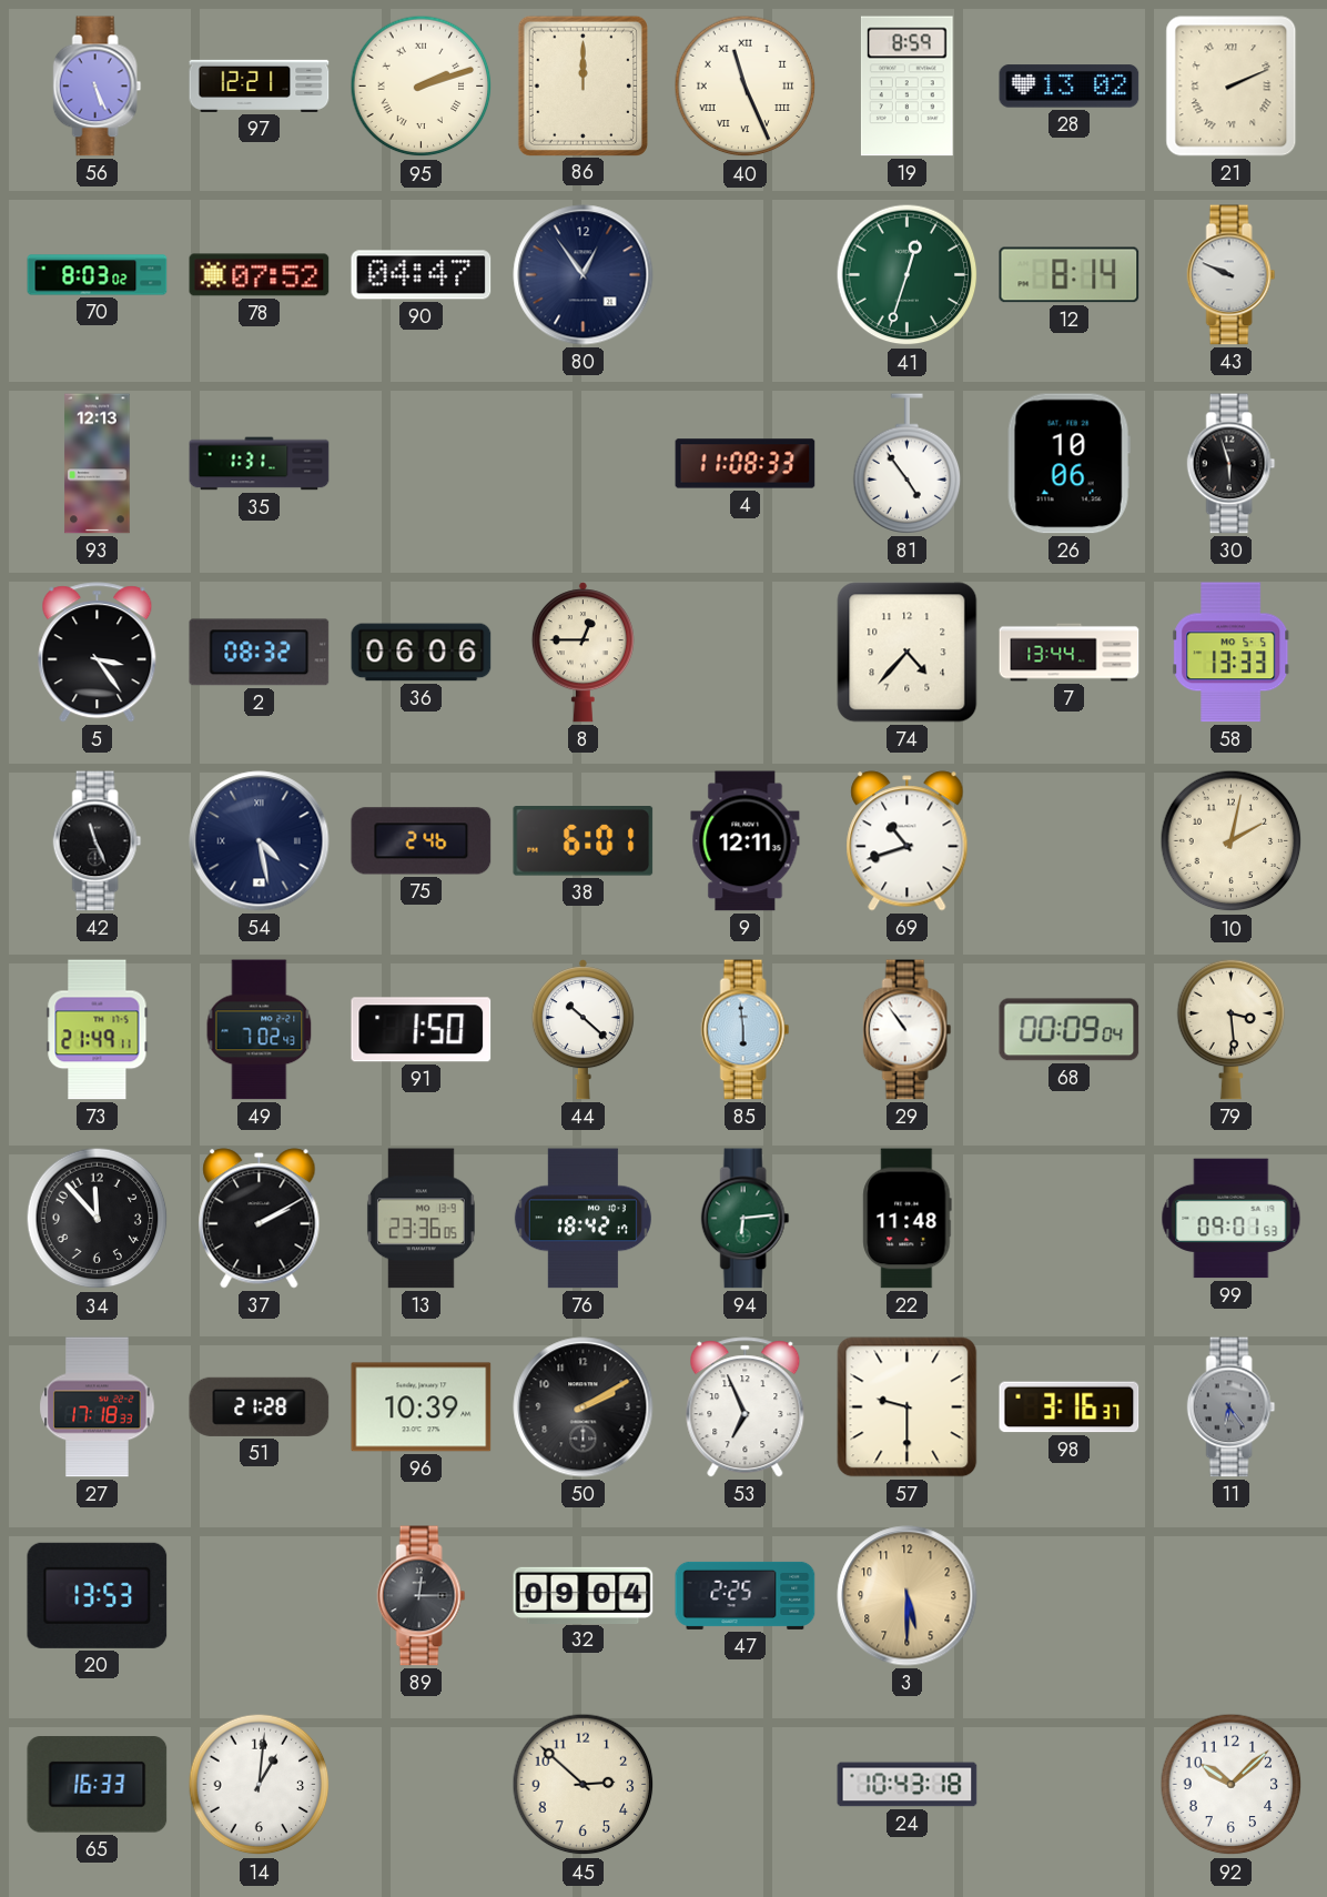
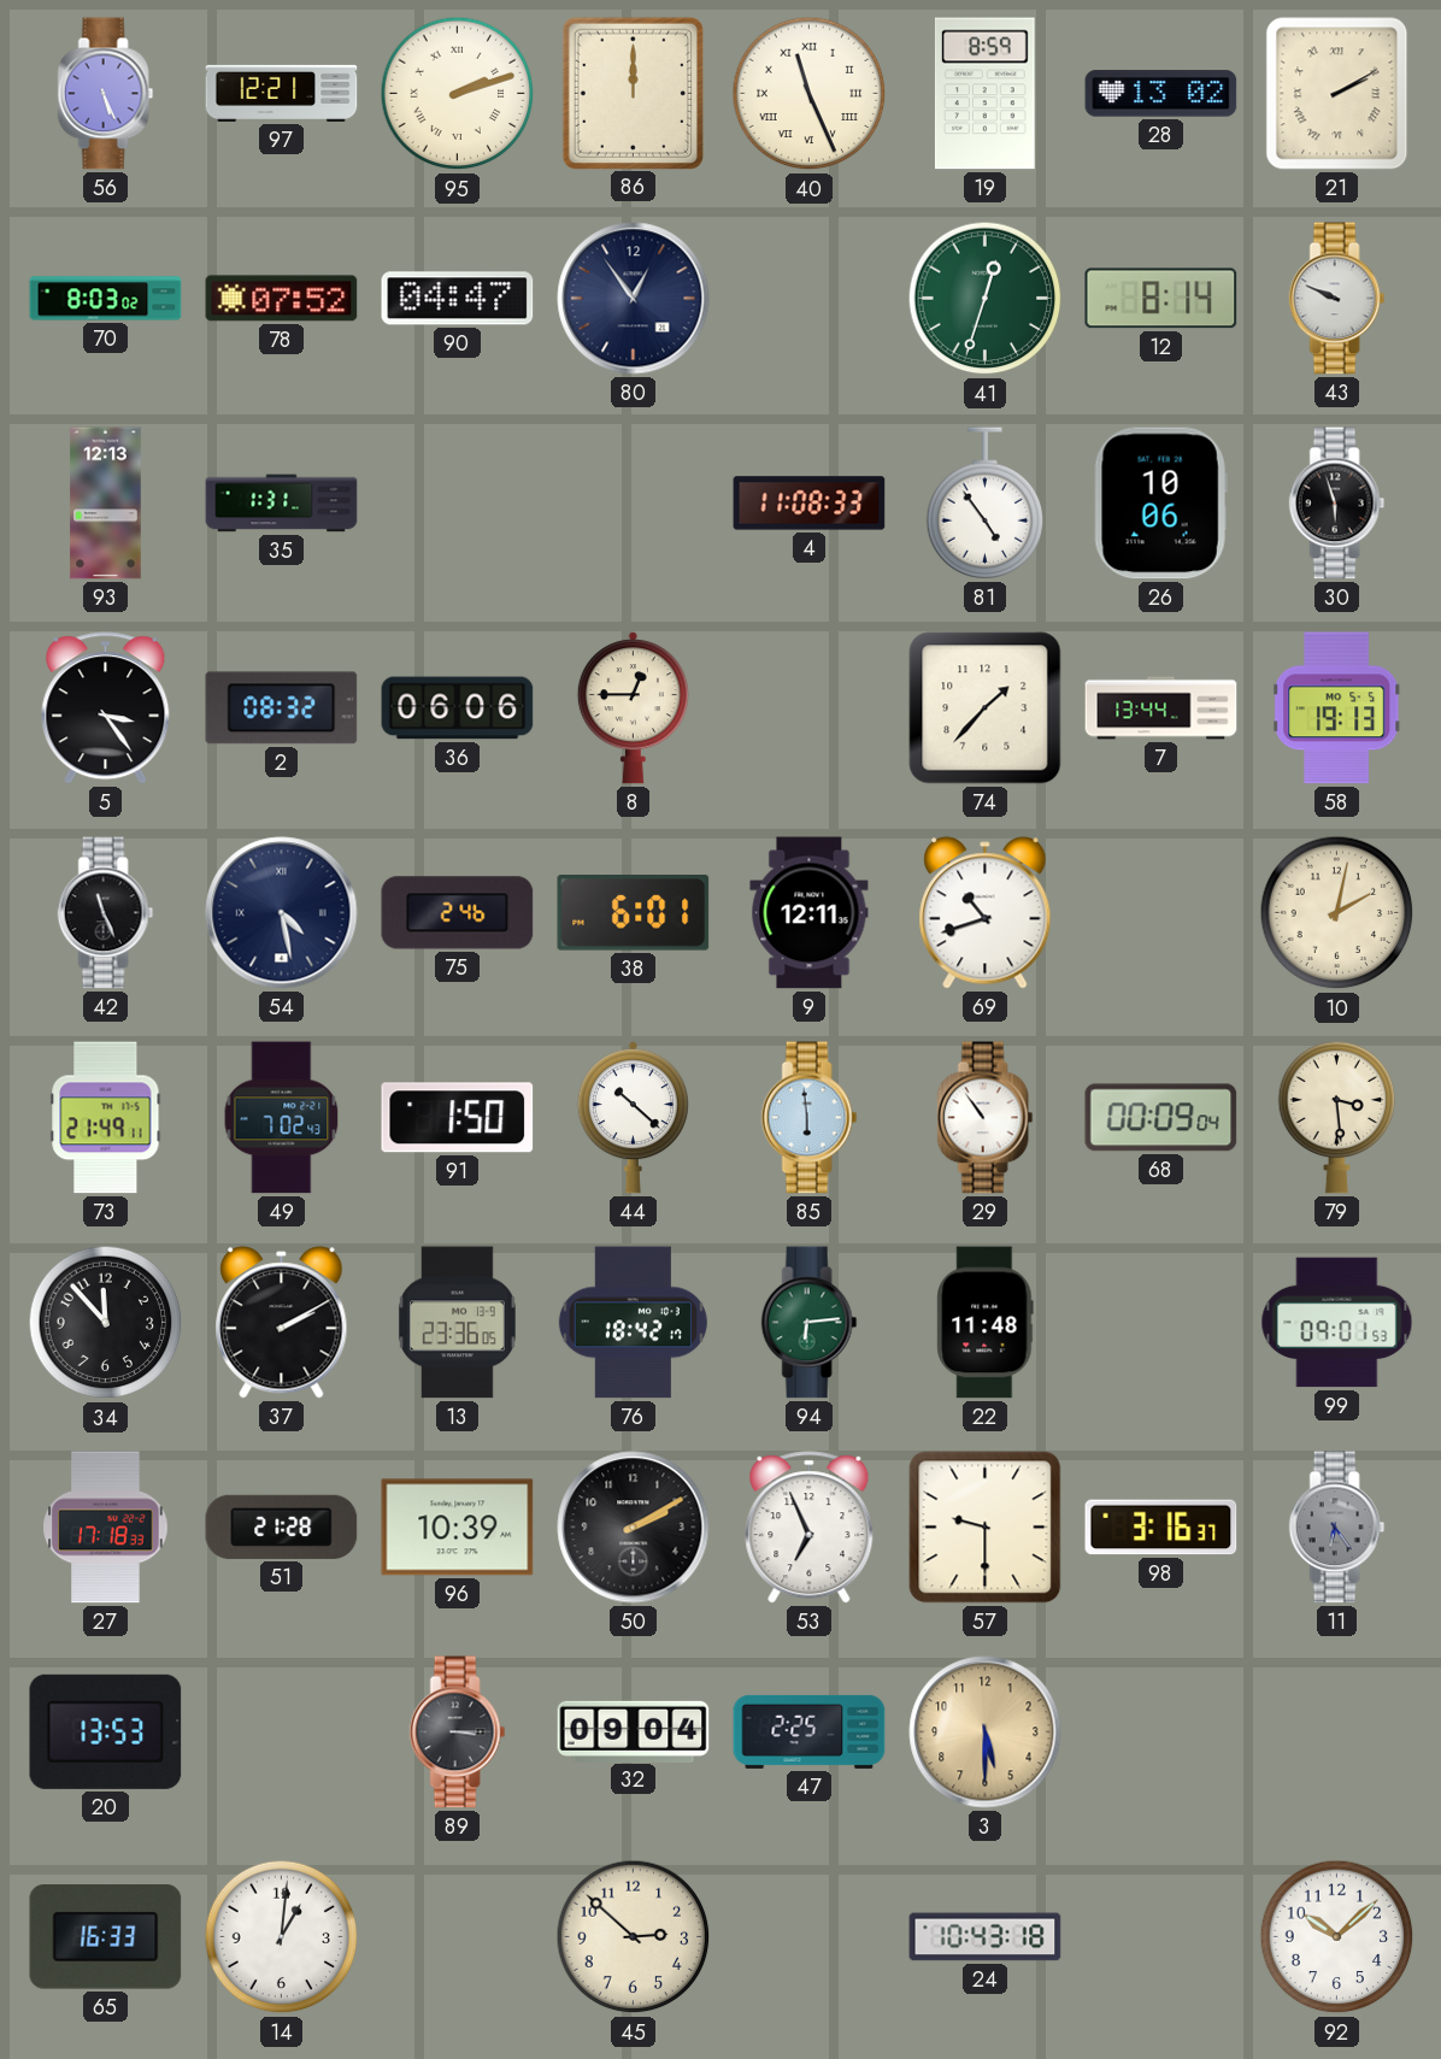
21: 2:11 -> 2:10 (1337, 94)
74: 4:37 -> 1:37 (986, 708)
58: 13:33 -> 19:13 (1337, 708)
89: 12:15 -> 3:15 (458, 1732)
